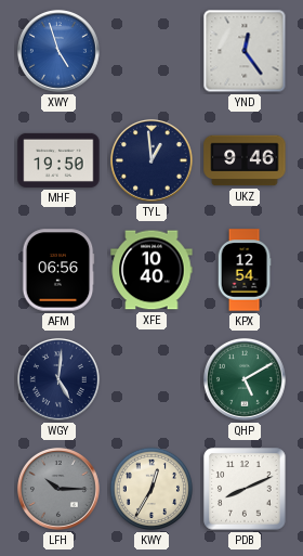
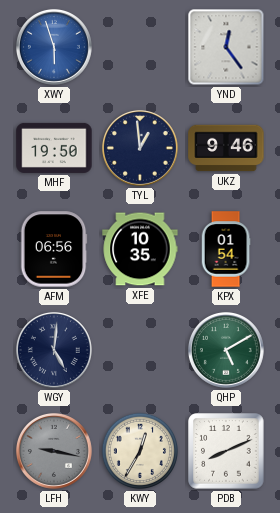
XWY: 4:57 -> 5:57 (54, 47)
XFE: 10:40 -> 10:35 (140, 249)
KPX: 12:54 -> 01:54 (226, 249)
LFH: 10:15 -> 9:17 (54, 451)
